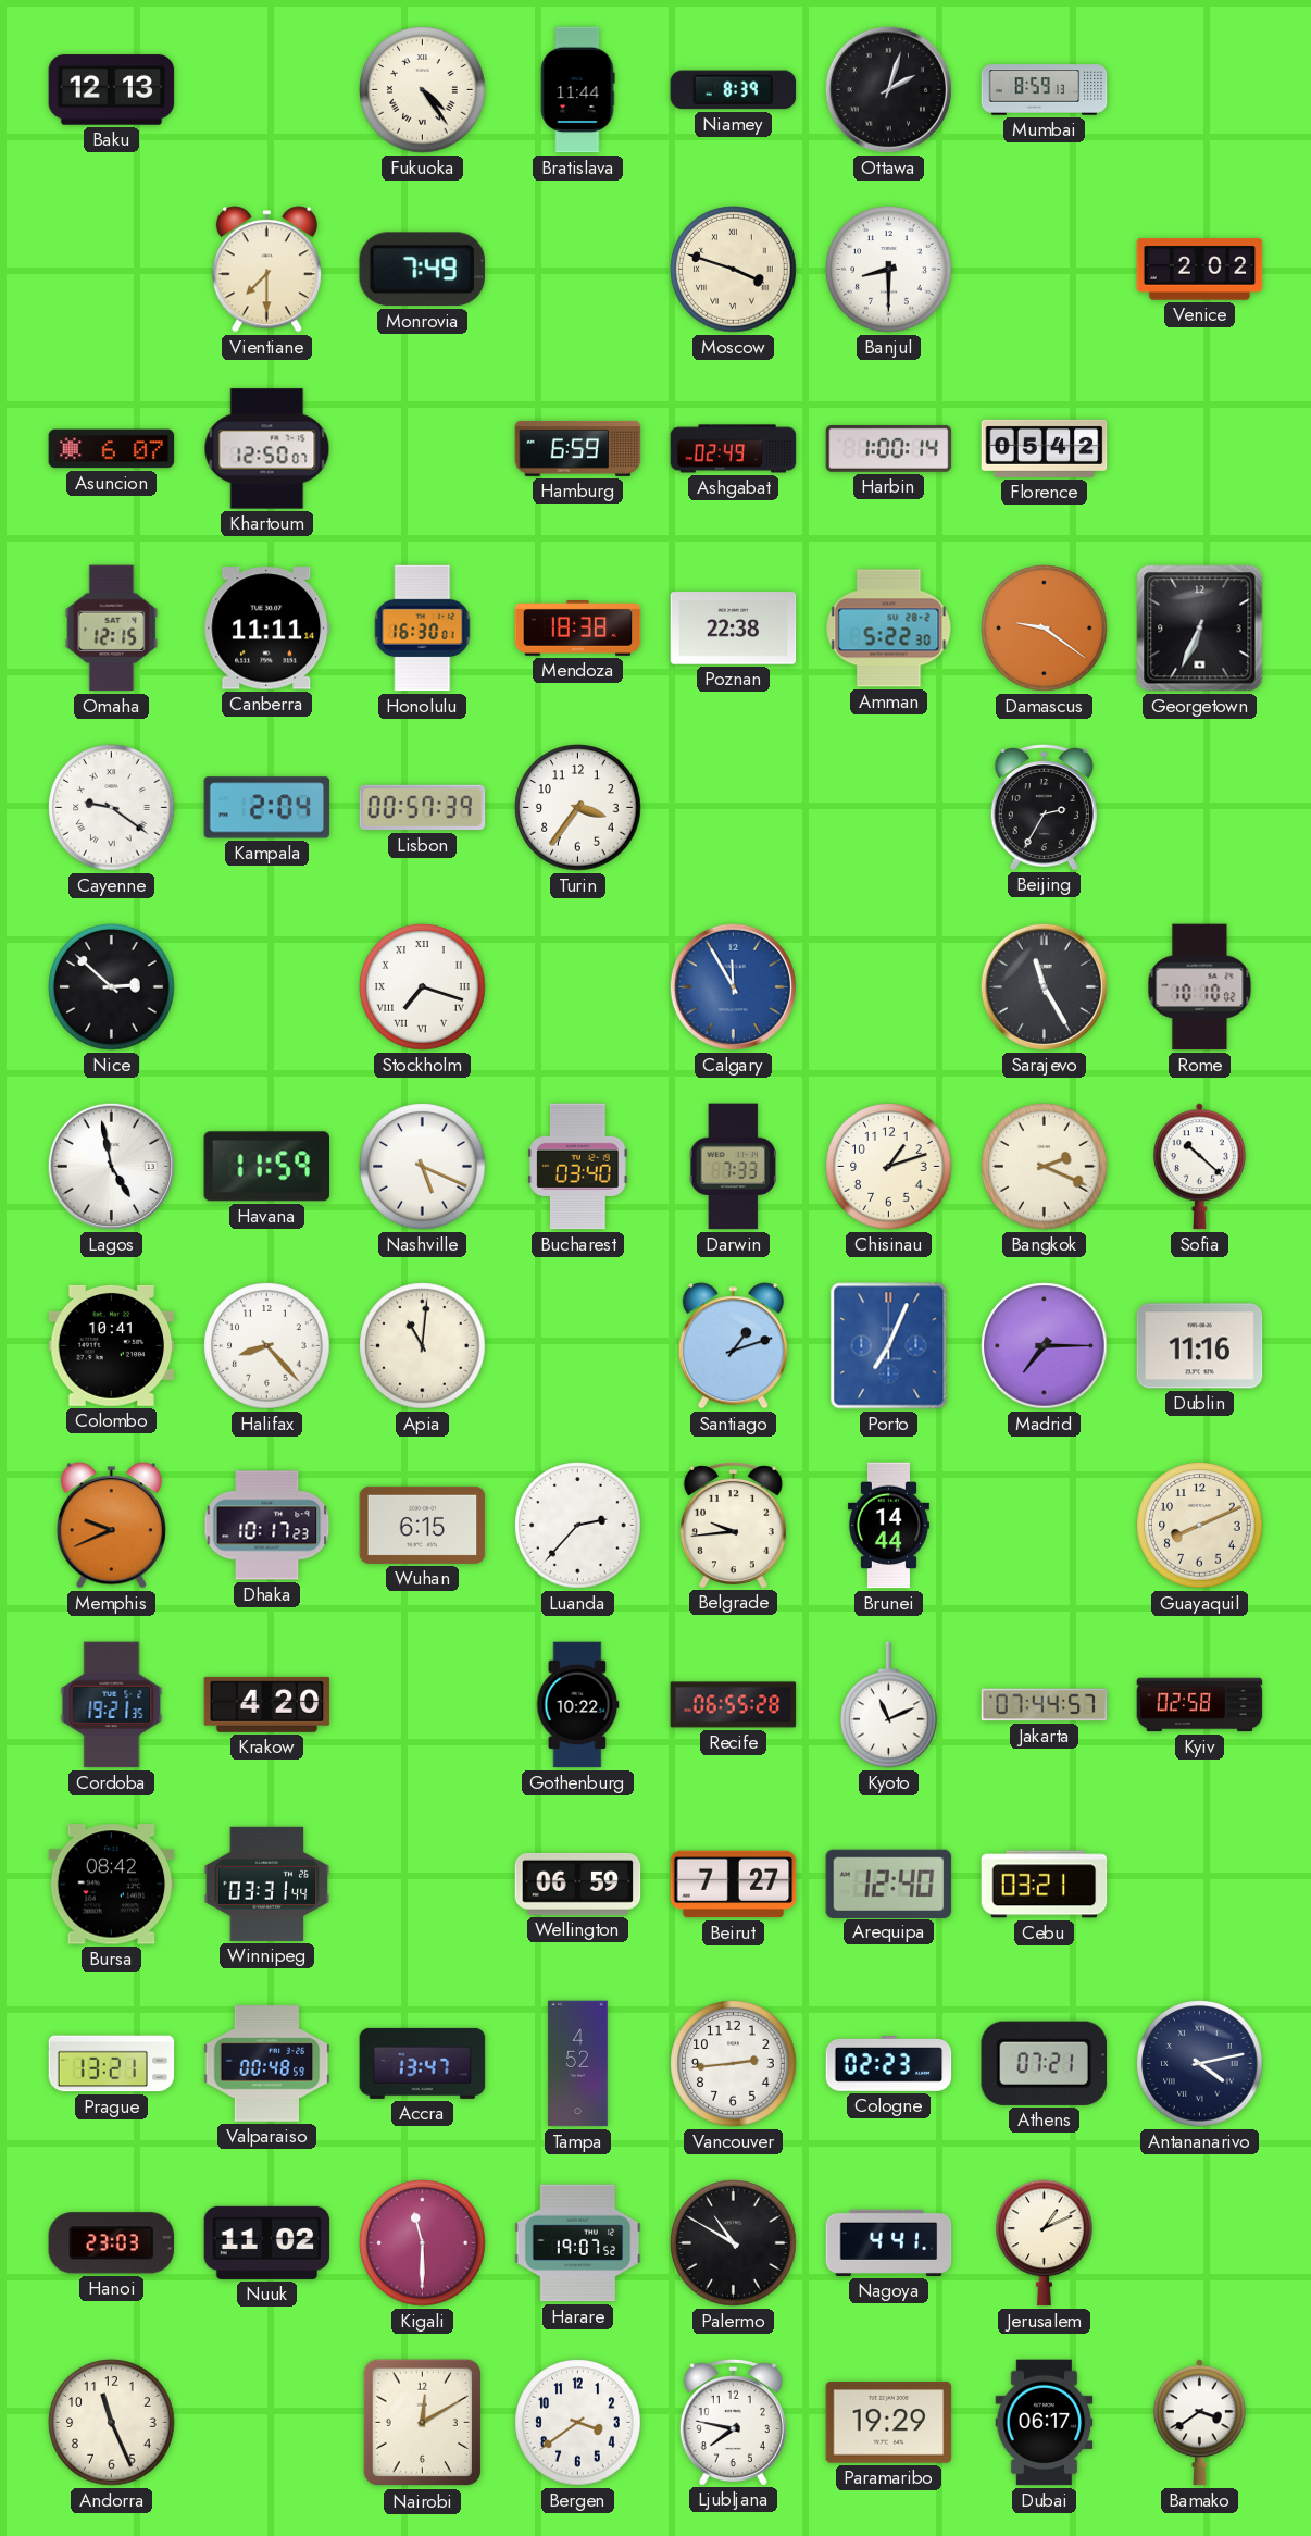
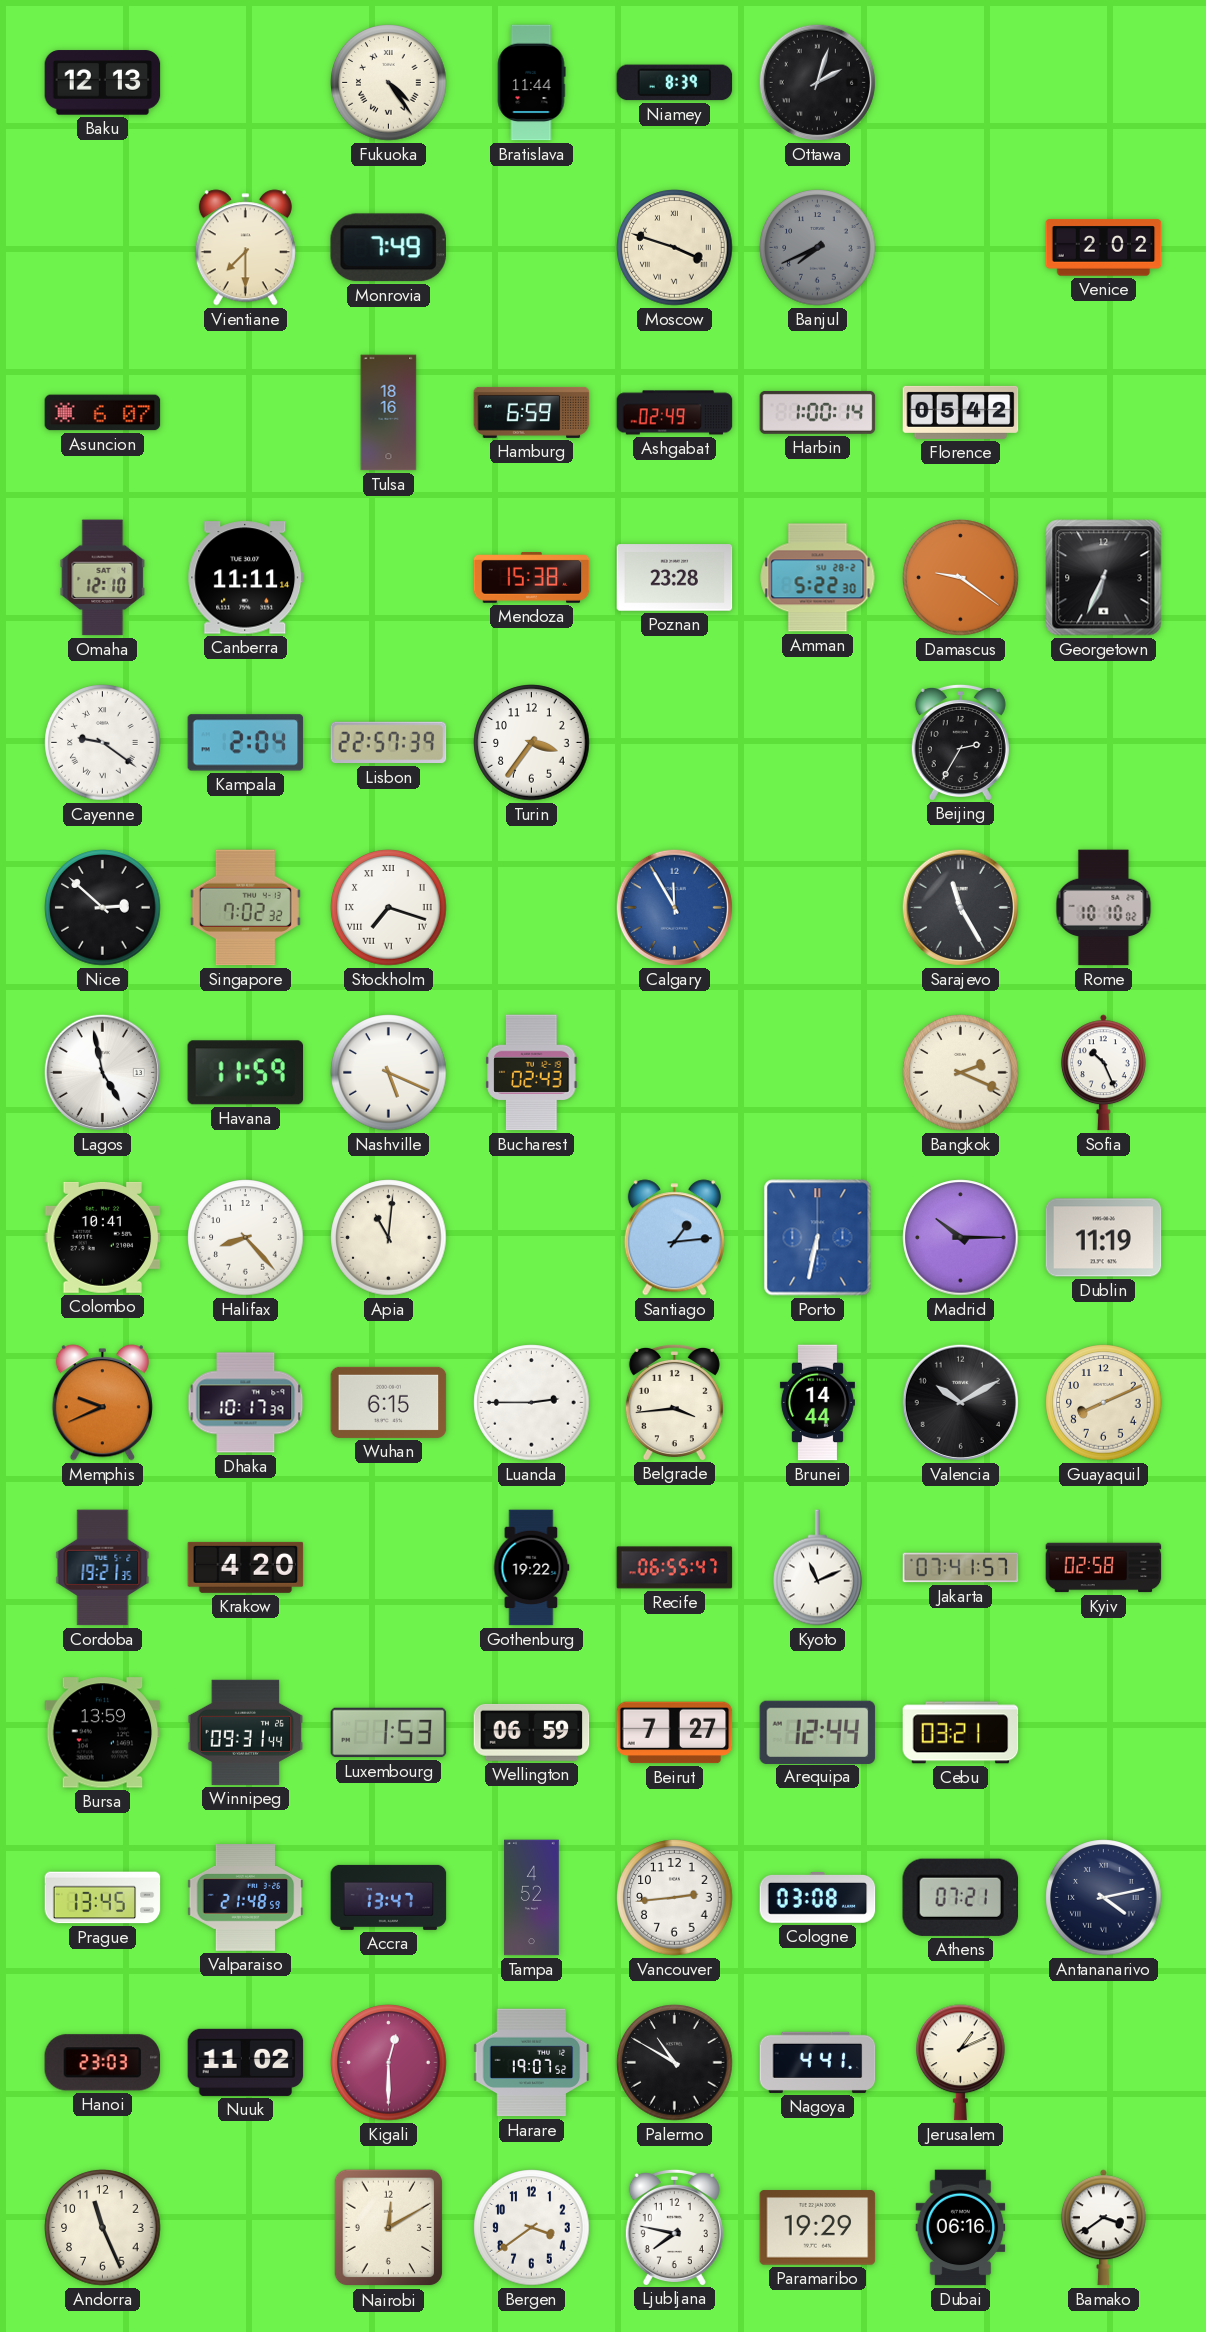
Mumbai: 8:59 -> none (1045, 90)
Banjul: 8:30 -> 7:41 (818, 248)
Banjul dial: white -> grey (818, 248)
Khartoum: 12:50 -> none (267, 449)
Tulsa: none -> 18:16 (389, 413)
Omaha: 12:15 -> 12:10 (103, 578)
Honolulu: 16:30 -> none (423, 629)
Mendoza: 18:38 -> 15:38 (532, 578)
Poznan: 22:38 -> 23:28 (675, 578)
Lisbon: 00:57 -> 22:57 (389, 743)
Singapore: none -> 7:02 (245, 908)
Bucharest: 03:40 -> 02:43 (532, 1073)
Darwin: 7:33 -> none (733, 1167)
Chisinau: 1:12 -> none (889, 1167)
Sofia: 10:22 -> 10:26 (1103, 1073)
Santiago: 1:12 -> 1:14 (674, 1238)
Porto: 7:04 -> 6:32 (818, 1238)
Madrid: 7:15 -> 10:15 (961, 1238)
Dublin: 11:16 -> 11:19 (1104, 1238)
Dhaka: 10:17:23 -> 10:17:39 (246, 1403)
Luanda: 2:37 -> 2:45 (532, 1403)
Belgrade: 9:44 -> 3:44 (674, 1402)
Valencia: none -> 10:10 (960, 1402)
Gothenburg: 10:22 -> 19:22 (531, 1568)
Recife: 06:55:28 -> 06:55:47 (675, 1568)
Jakarta: 07:44 -> 07:41 (961, 1568)
Bursa: 08:42 -> 13:59 (103, 1733)
Winnipeg: 03:31 -> 09:31 (246, 1732)
Luxembourg: none -> 1:53 (389, 1733)
Arequipa: 12:40 -> 12:44 (818, 1732)
Prague: 13:21 -> 13:45 (103, 1898)
Valparaiso: 00:48 -> 21:48 (246, 1898)
Cologne: 02:23 -> 03:08 (818, 1898)
Kigali: 11:30 -> 12:30 (389, 2063)
Dubai: 06:17 -> 06:16 (961, 2228)
